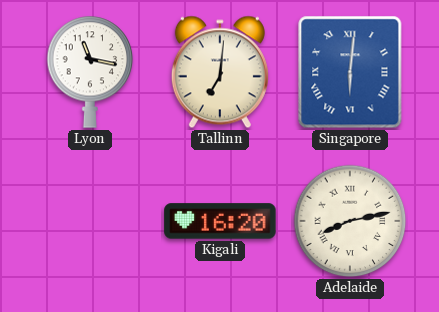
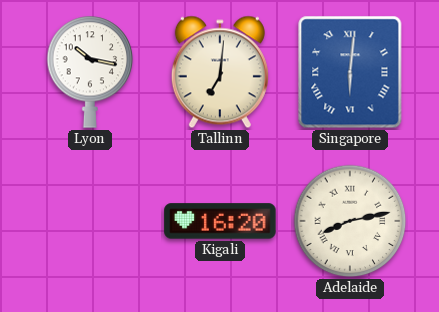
Lyon: 11:17 -> 10:17 (90, 72)
